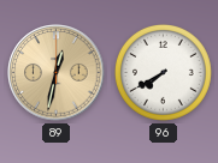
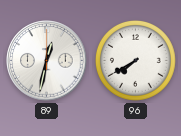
89 dial: champagne -> white (47, 61)
